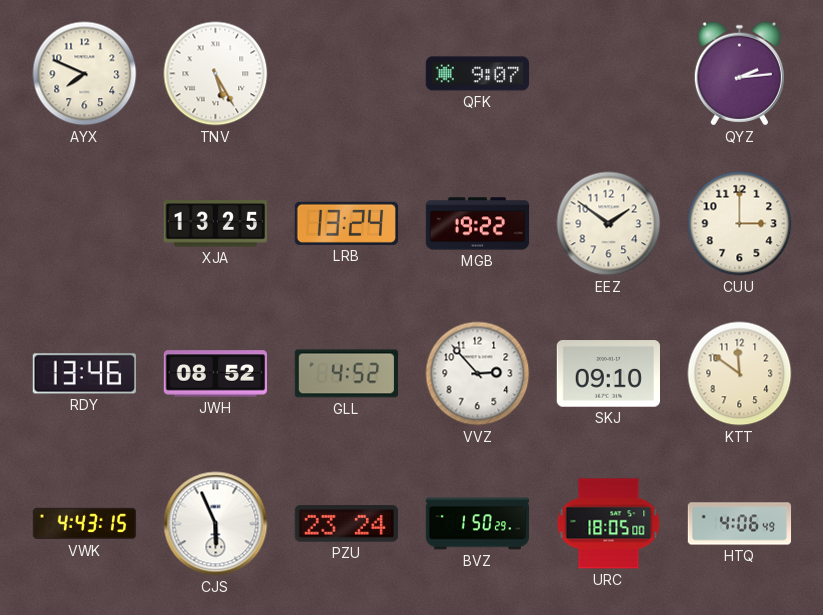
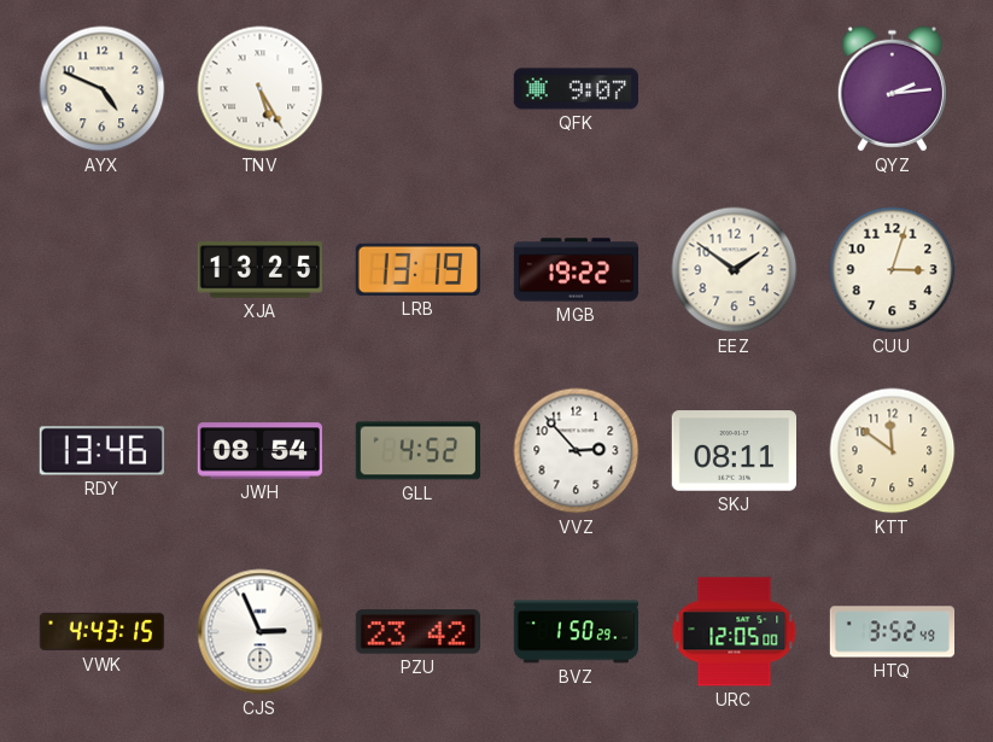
AYX: 7:49 -> 4:49 (103, 89)
LRB: 13:24 -> 13:19 (417, 269)
CUU: 3:00 -> 3:03 (893, 270)
JWH: 08:52 -> 08:54 (259, 451)
SKJ: 09:10 -> 08:11 (734, 451)
CJS: 5:56 -> 2:56 (261, 632)
PZU: 23:24 -> 23:42 (417, 632)
URC: 18:05 -> 12:05 (735, 632)
HTQ: 4:06 -> 3:52 (893, 632)
